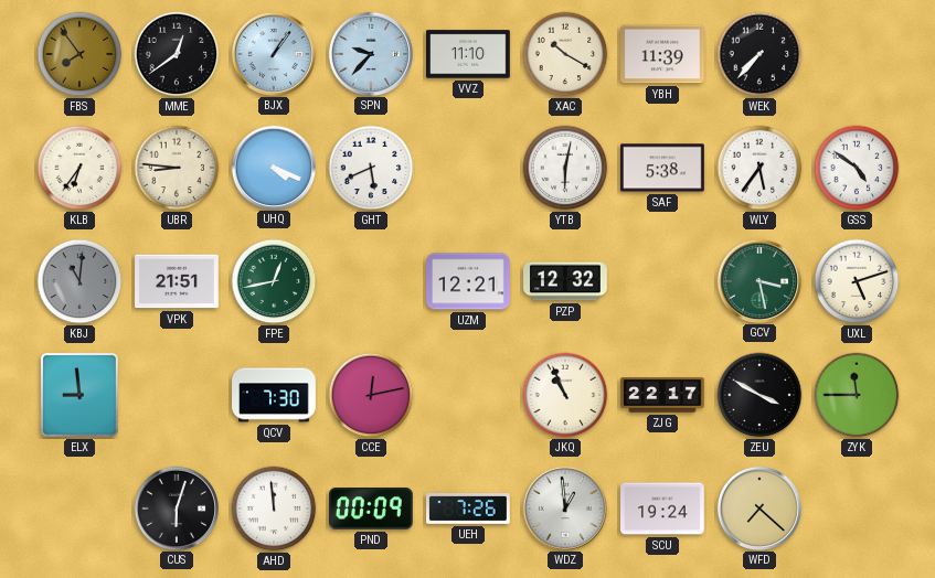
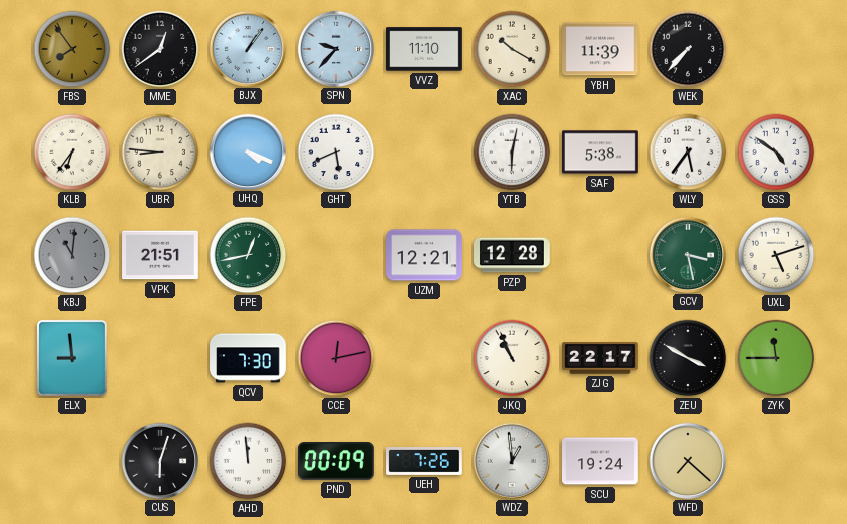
PZP: 12:32 -> 12:28 (512, 255)
